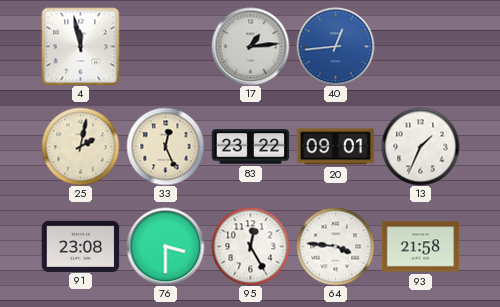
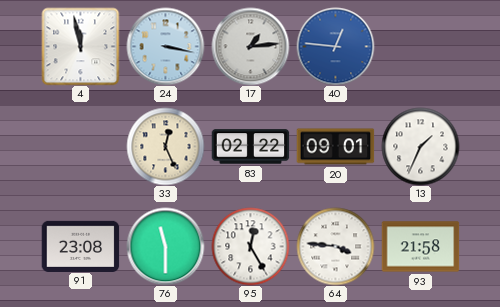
24: none -> 3:17 (165, 46)
40: 12:44 -> 12:46 (335, 46)
25: 2:02 -> none (80, 146)
83: 23:22 -> 02:22 (250, 147)
76: 3:30 -> 11:30 (165, 246)
